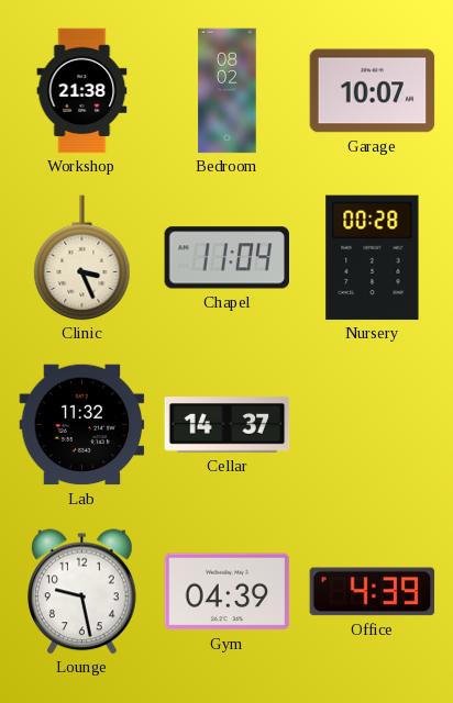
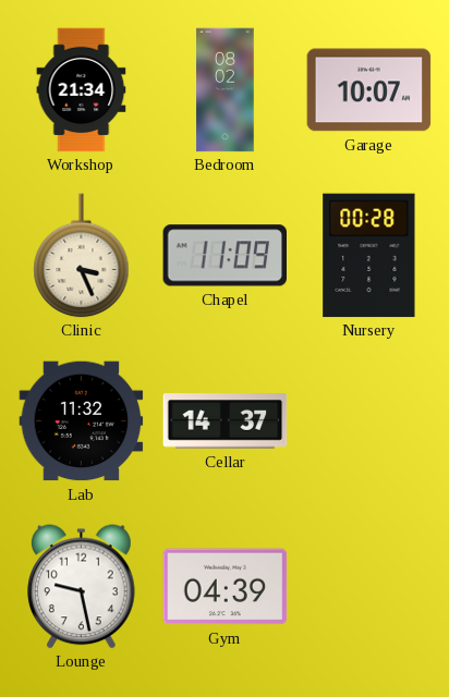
Workshop: 21:38 -> 21:34 (82, 90)
Chapel: 11:04 -> 11:09 (226, 256)
Office: 4:39 -> none (373, 592)
